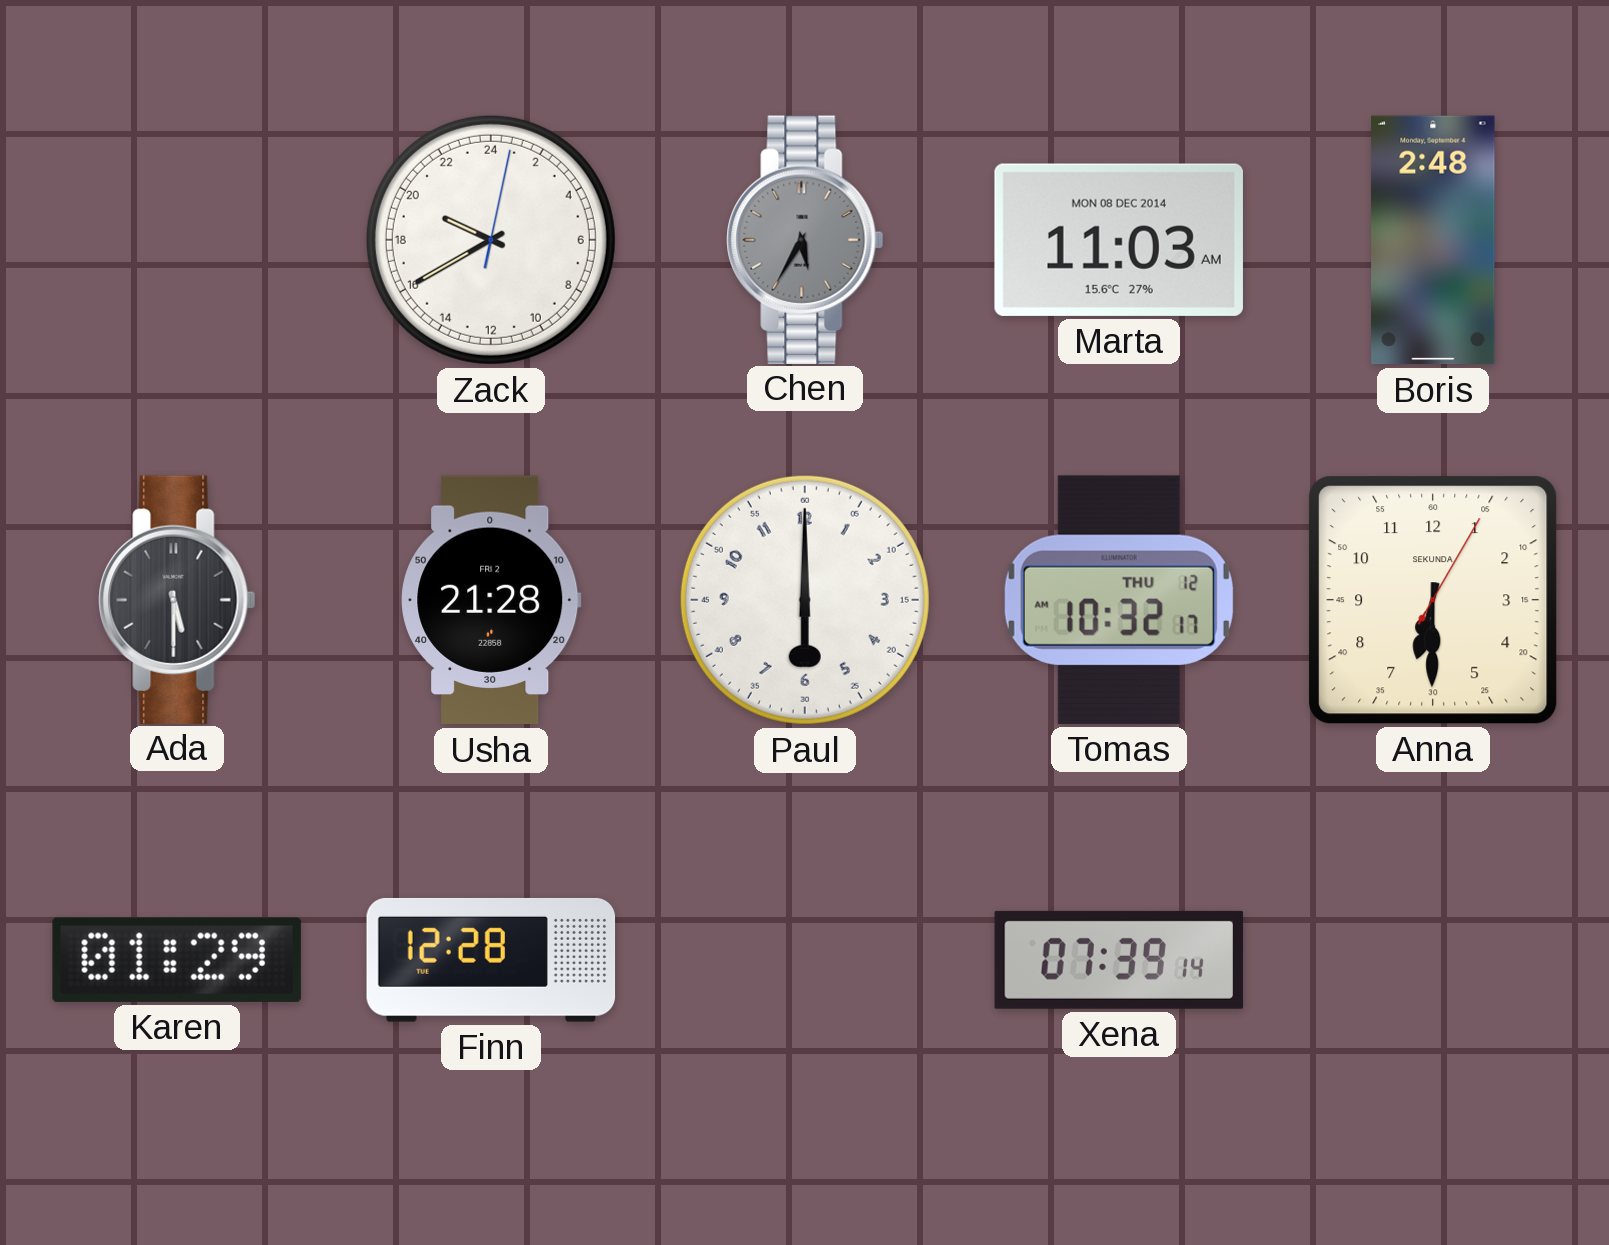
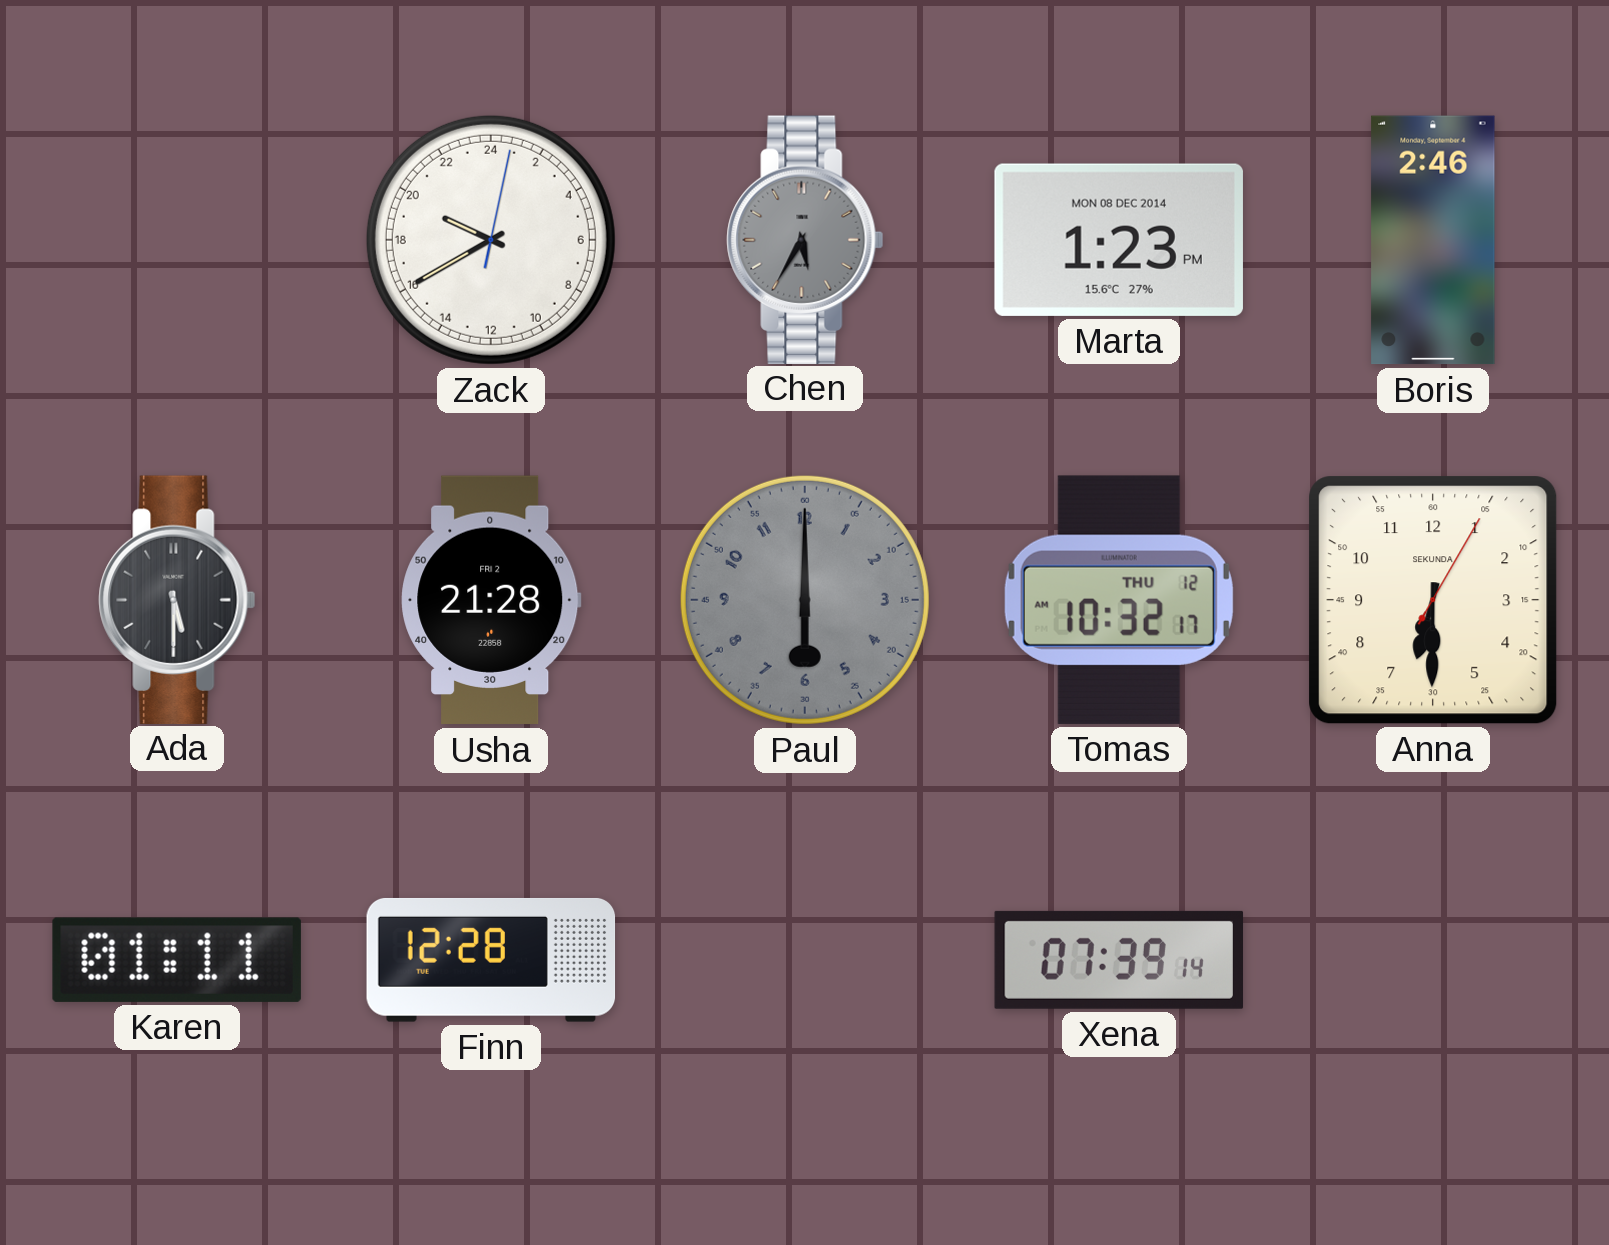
Marta: 11:03 -> 1:23 (1119, 240)
Boris: 2:48 -> 2:46 (1433, 240)
Paul dial: white -> grey (805, 600)
Karen: 01:29 -> 01:11 (177, 960)
